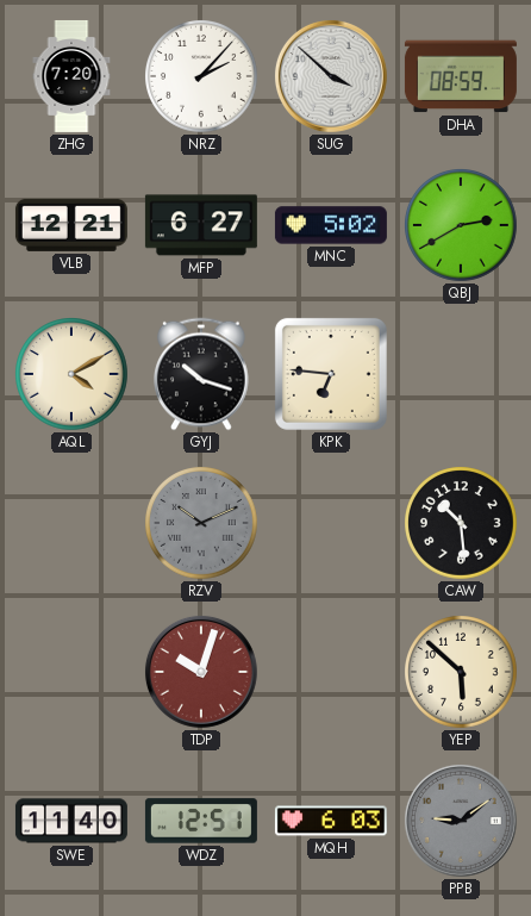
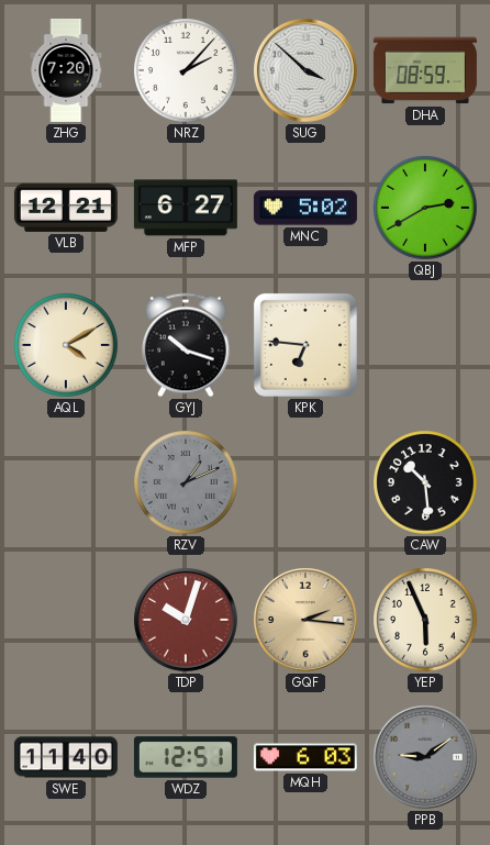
RZV: 10:11 -> 1:11 (187, 483)
GQF: none -> 2:16 (305, 620)
YEP: 5:52 -> 5:56 (426, 621)
